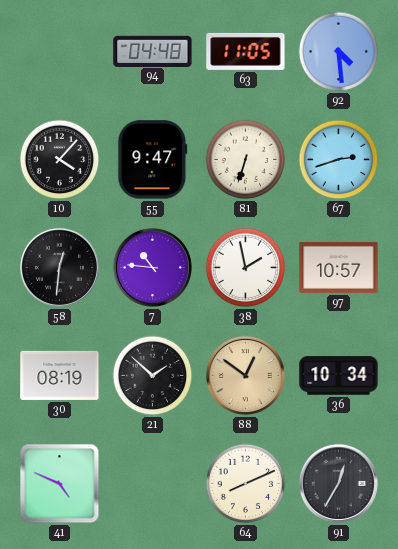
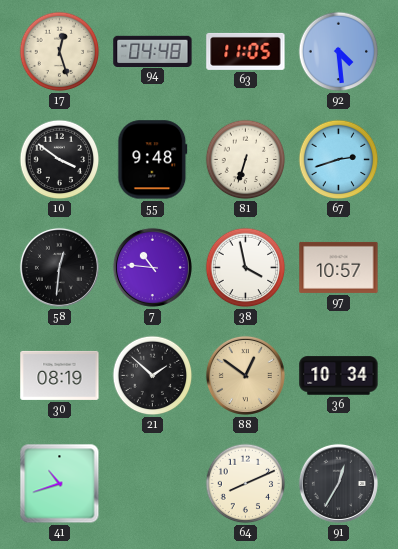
17: none -> 12:27 (60, 52)
10: 4:07 -> 3:51 (60, 160)
55: 9:47 -> 9:48 (153, 160)
38: 1:58 -> 3:58 (246, 268)
41: 4:49 -> 10:42 (60, 484)
